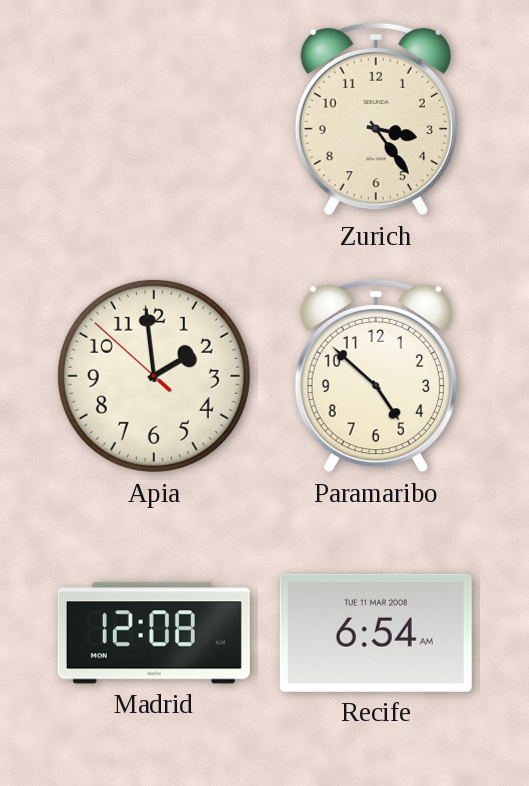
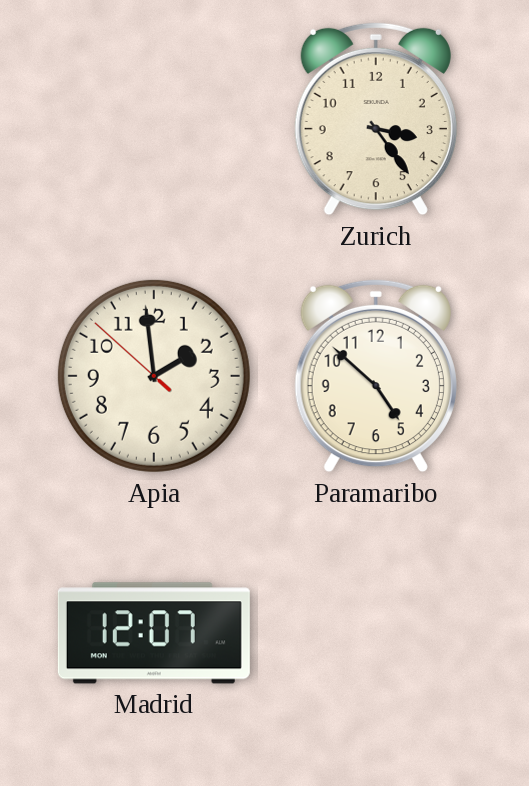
Madrid: 12:08 -> 12:07 (154, 633)
Recife: 6:54 -> none (376, 633)
